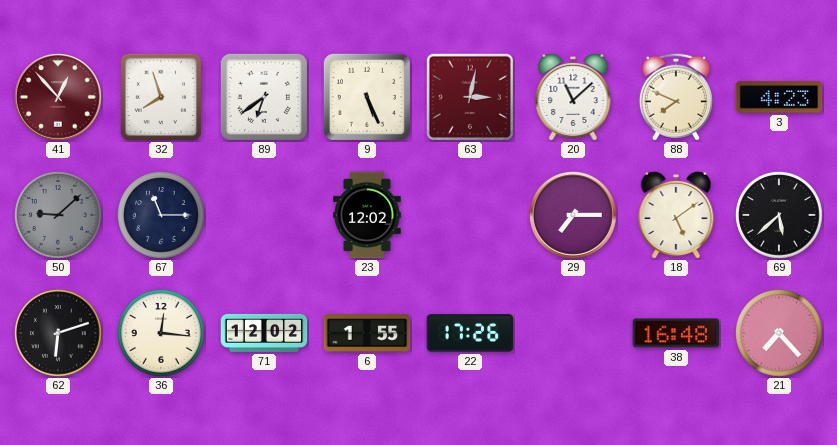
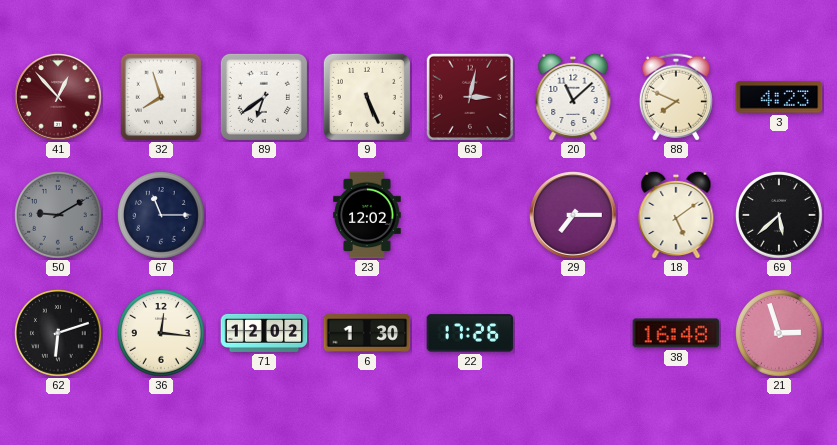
50: 9:08 -> 9:10 (59, 216)
6: 1:55 -> 1:30 (367, 333)
21: 7:23 -> 2:57 (780, 334)
